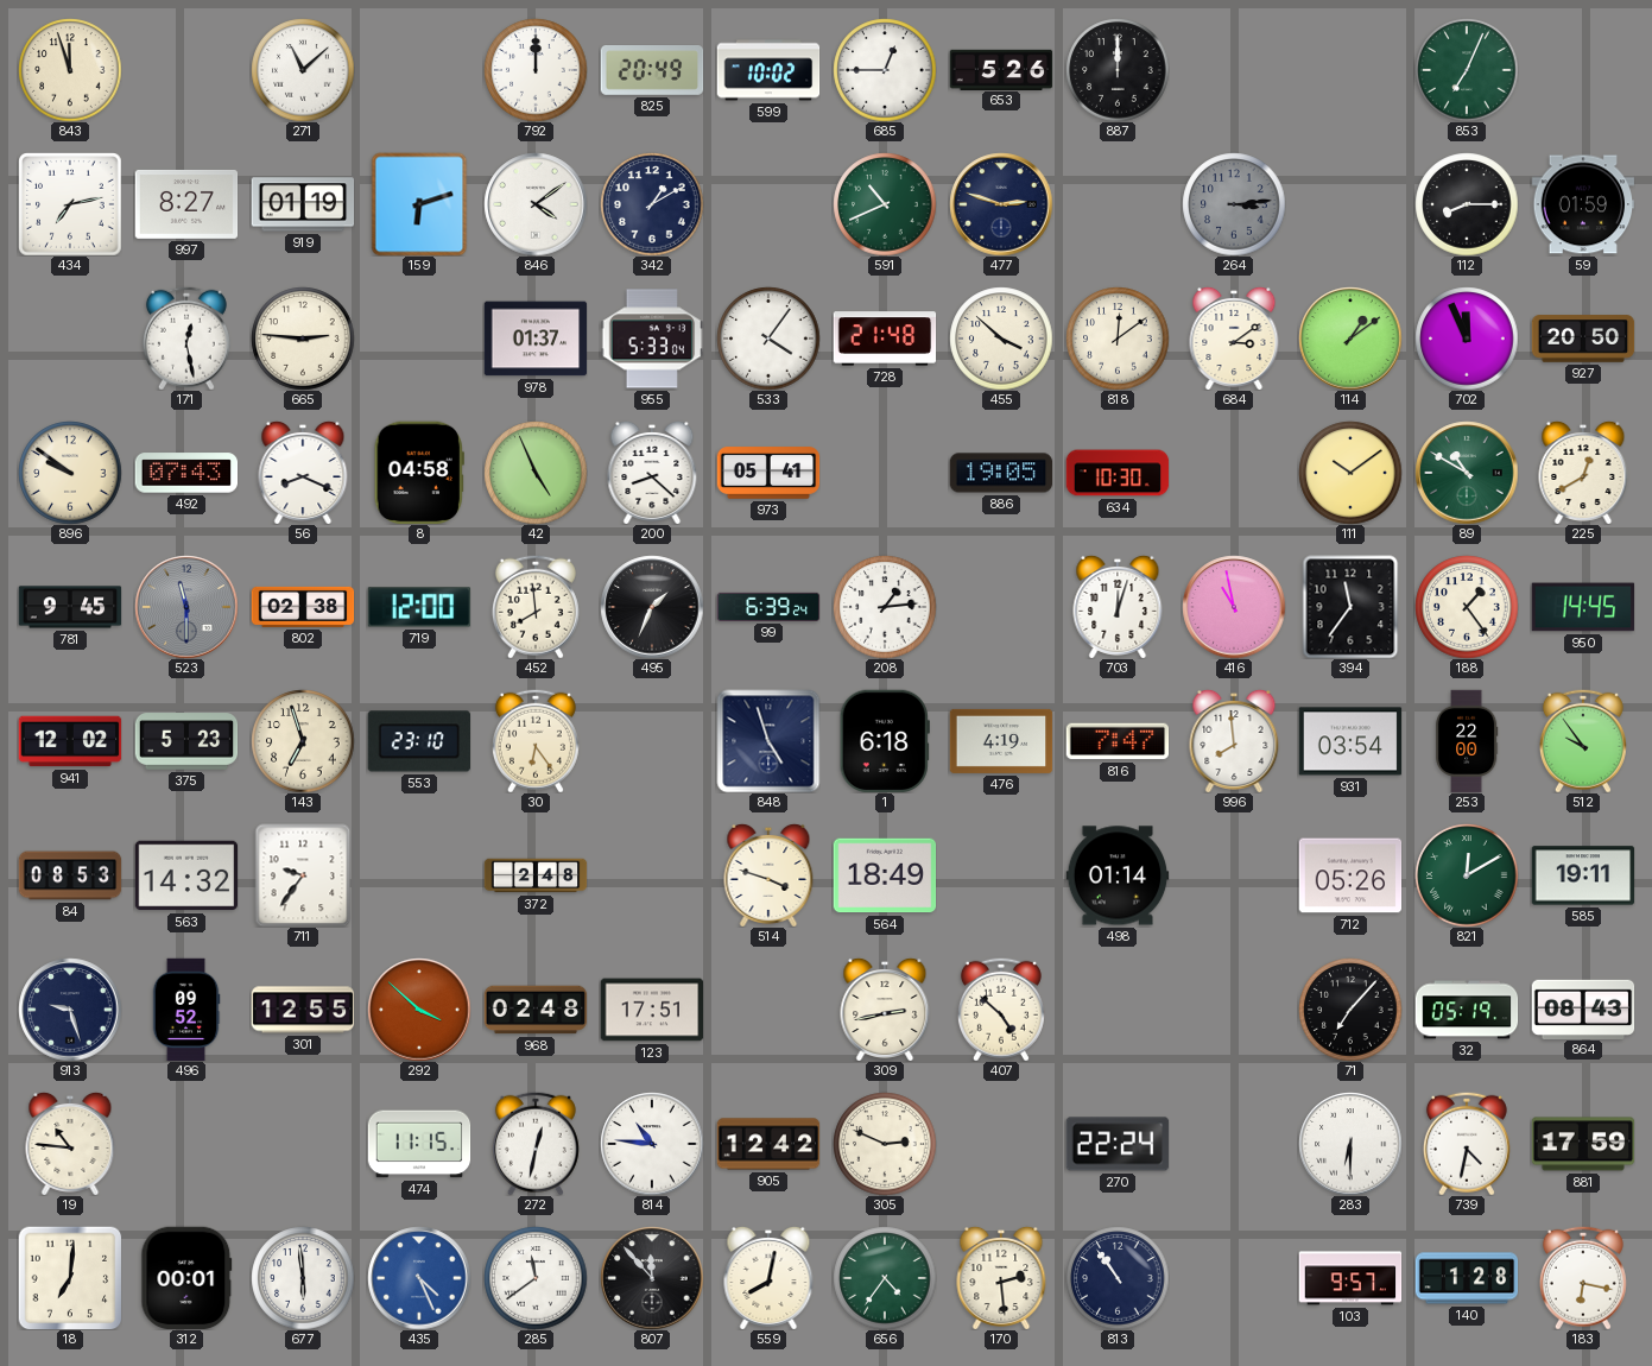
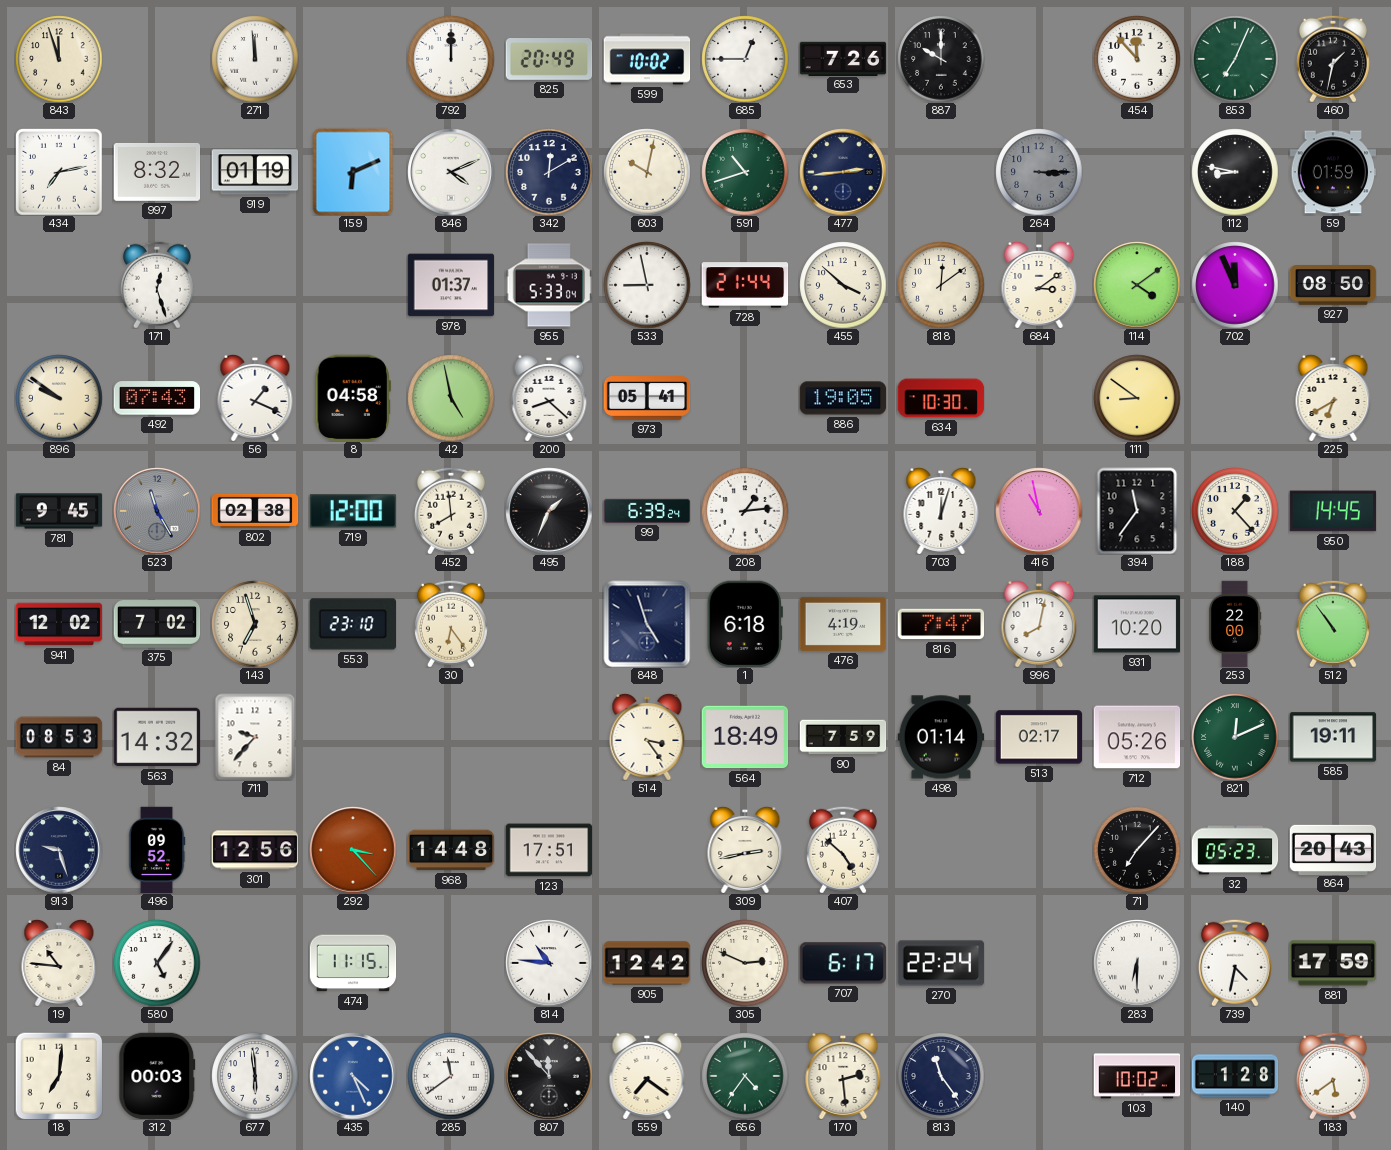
271: 11:08 -> 11:59 (255, 59)
653: 5:26 -> 7:26 (843, 58)
887: 12:00 -> 10:00 (941, 59)
454: none -> 11:53 (1137, 59)
460: none -> 1:32 (1333, 59)
997: 8:27 -> 8:32 (157, 172)
159: 6:12 -> 6:11 (353, 172)
846: 4:09 -> 4:11 (451, 172)
342: 1:10 -> 12:10 (549, 172)
603: none -> 10:02 (647, 172)
591: 10:41 -> 10:42 (745, 172)
477: 2:48 -> 2:44 (843, 172)
264: 3:14 -> 3:15 (1039, 172)
112: 8:15 -> 8:47 (1235, 172)
171: 12:28 -> 12:27 (157, 285)
665: 2:46 -> none (303, 339)
533: 4:06 -> 8:58 (647, 285)
728: 21:48 -> 21:44 (745, 285)
114: 1:09 -> 4:09 (1137, 285)
927: 20:50 -> 08:50 (1333, 285)
56: 8:19 -> 1:19 (255, 398)
42: 4:56 -> 4:58 (451, 398)
111: 10:09 -> 8:51 (1137, 398)
89: 10:50 -> none (1467, 473)
225: 12:40 -> 6:40 (1333, 398)
523: 11:30 -> 11:25 (157, 511)
188: 1:24 -> 1:23 (1235, 511)
375: 5:23 -> 7:02 (157, 624)
996: 7:59 -> 8:02 (1039, 624)
931: 03:54 -> 10:20 (1137, 624)
512: 9:54 -> 10:54 (1333, 624)
711: 9:36 -> 9:37 (255, 737)
372: 2:48 -> none (536, 875)
514: 3:48 -> 3:24 (647, 737)
90: none -> 7:59 (843, 737)
513: none -> 02:17 (1039, 737)
821: 12:10 -> 12:11 (1235, 737)
301: 12:55 -> 12:56 (255, 850)
292: 3:52 -> 3:23 (353, 850)
968: 02:48 -> 14:48 (451, 850)
32: 05:19 -> 05:23 (1235, 850)
864: 08:43 -> 20:43 (1333, 849)
580: none -> 5:06 (157, 963)
272: 12:32 -> none (536, 1144)
707: none -> 6:17 (842, 963)
312: 00:01 -> 00:03 (157, 1076)
559: 8:02 -> 7:21 (647, 1076)
813: 10:54 -> 11:24 (941, 1076)
103: 9:57 -> 10:02 (1137, 1076)
183: 6:17 -> 5:39 (1333, 1076)
